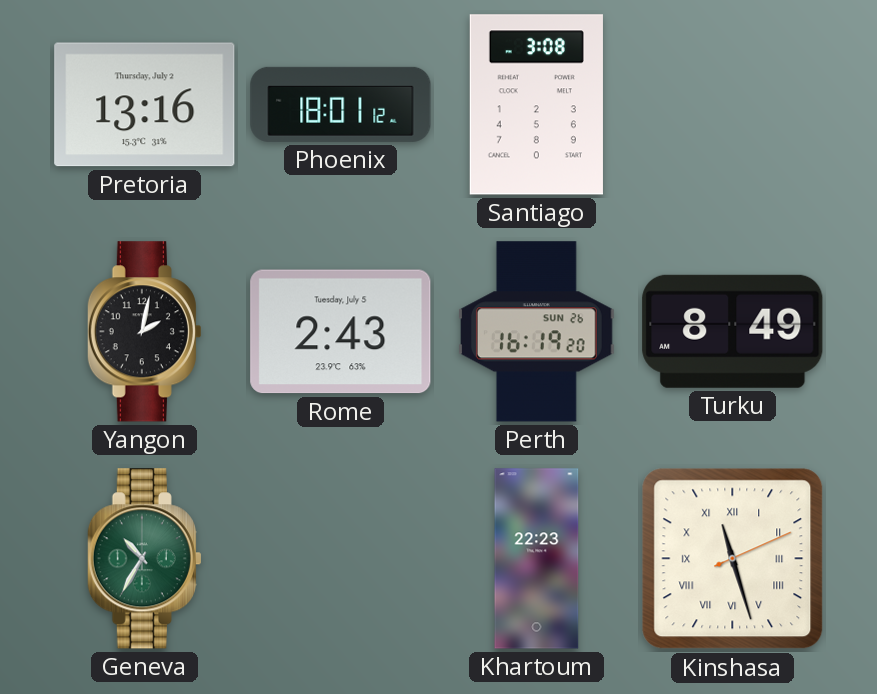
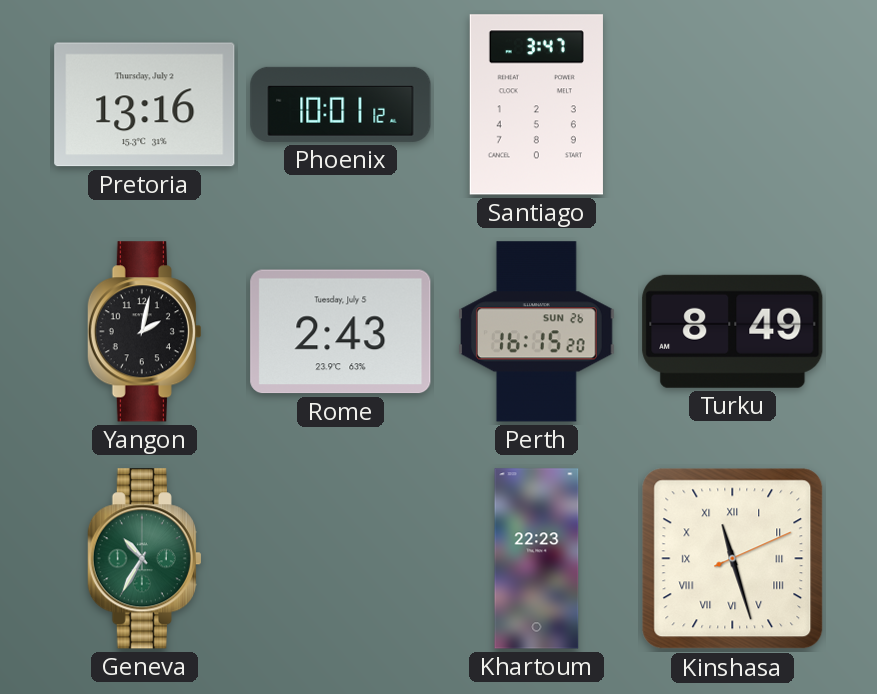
Phoenix: 18:01 -> 10:01 (341, 104)
Santiago: 3:08 -> 3:47 (536, 105)
Perth: 16:19 -> 16:15 (536, 332)
